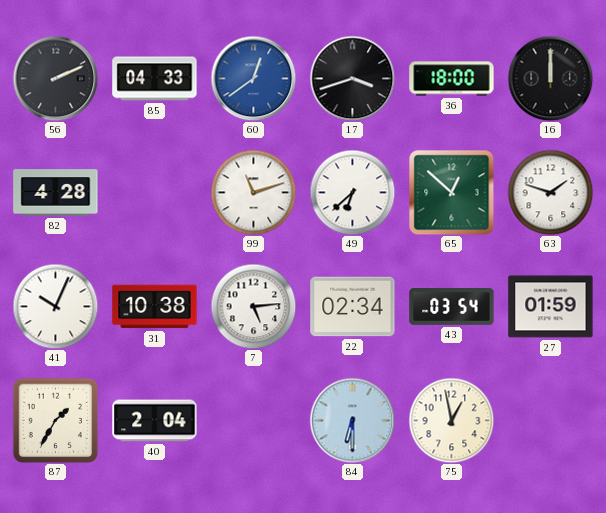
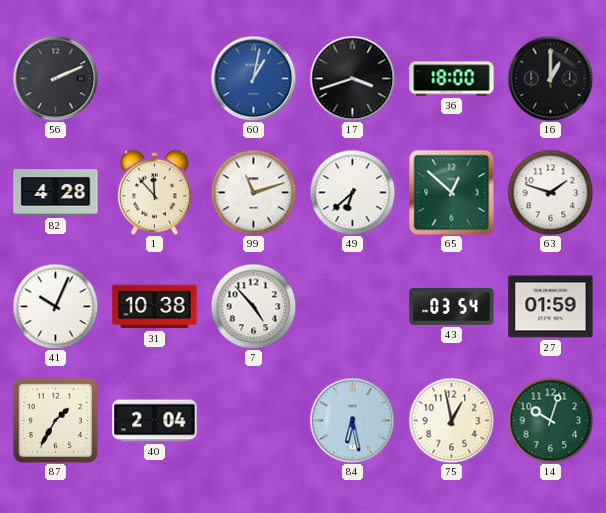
85: 04:33 -> none (155, 79)
60: 12:39 -> 1:02 (253, 78)
16: 12:00 -> 1:00 (550, 78)
1: none -> 11:53 (155, 192)
7: 5:14 -> 4:53 (253, 306)
22: 02:34 -> none (353, 307)
84: 6:30 -> 6:28 (352, 420)
14: none -> 10:03 (550, 420)
